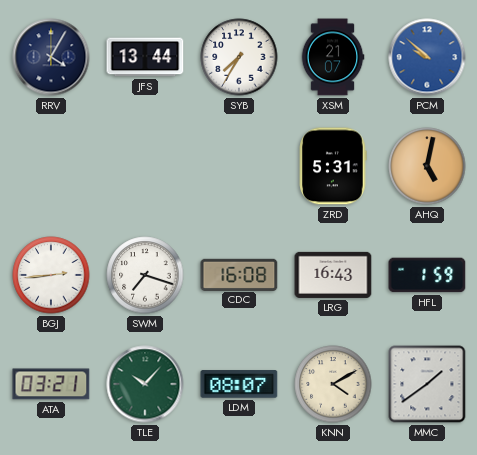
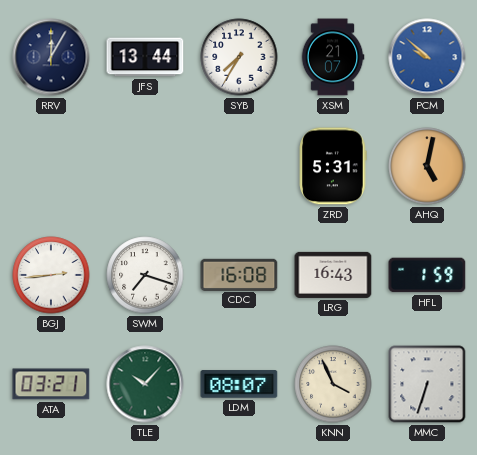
RRV: 4:05 -> 12:05 (51, 57)
KNN: 4:10 -> 3:56 (333, 384)
MMC: 1:39 -> 6:33 (427, 384)
